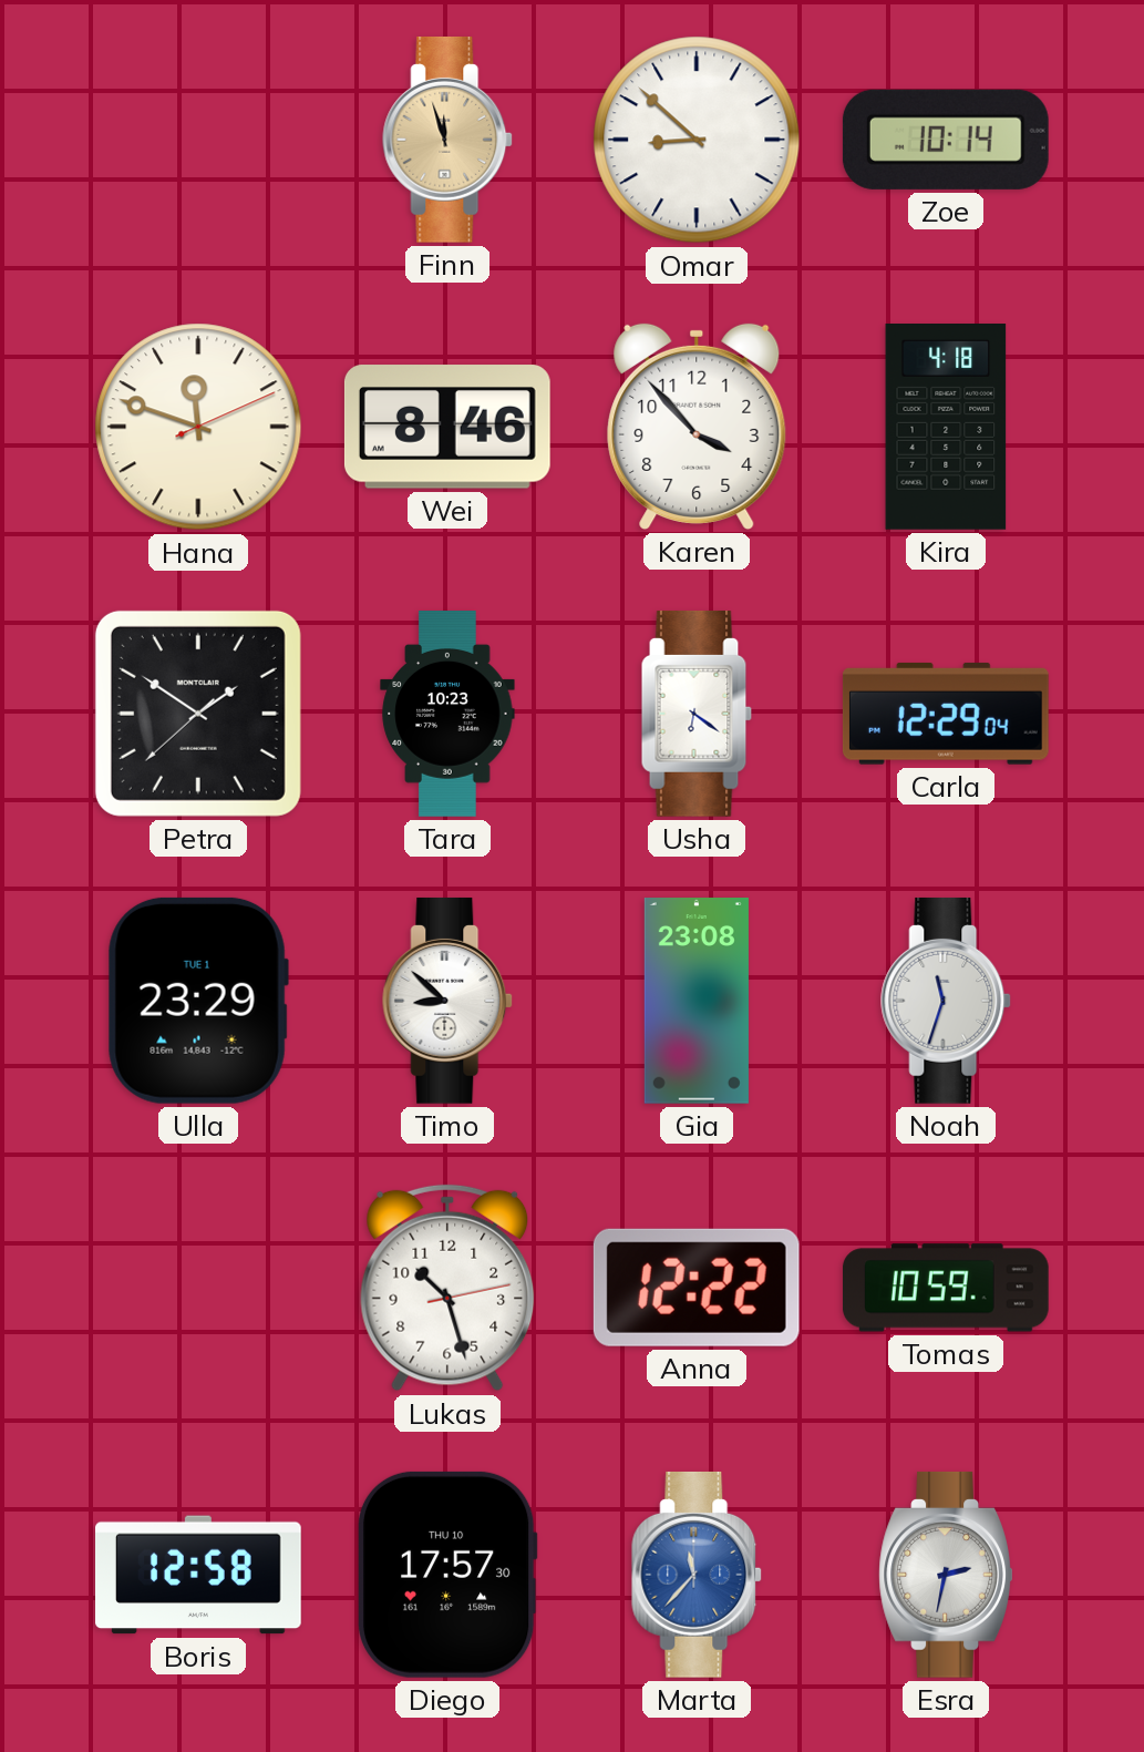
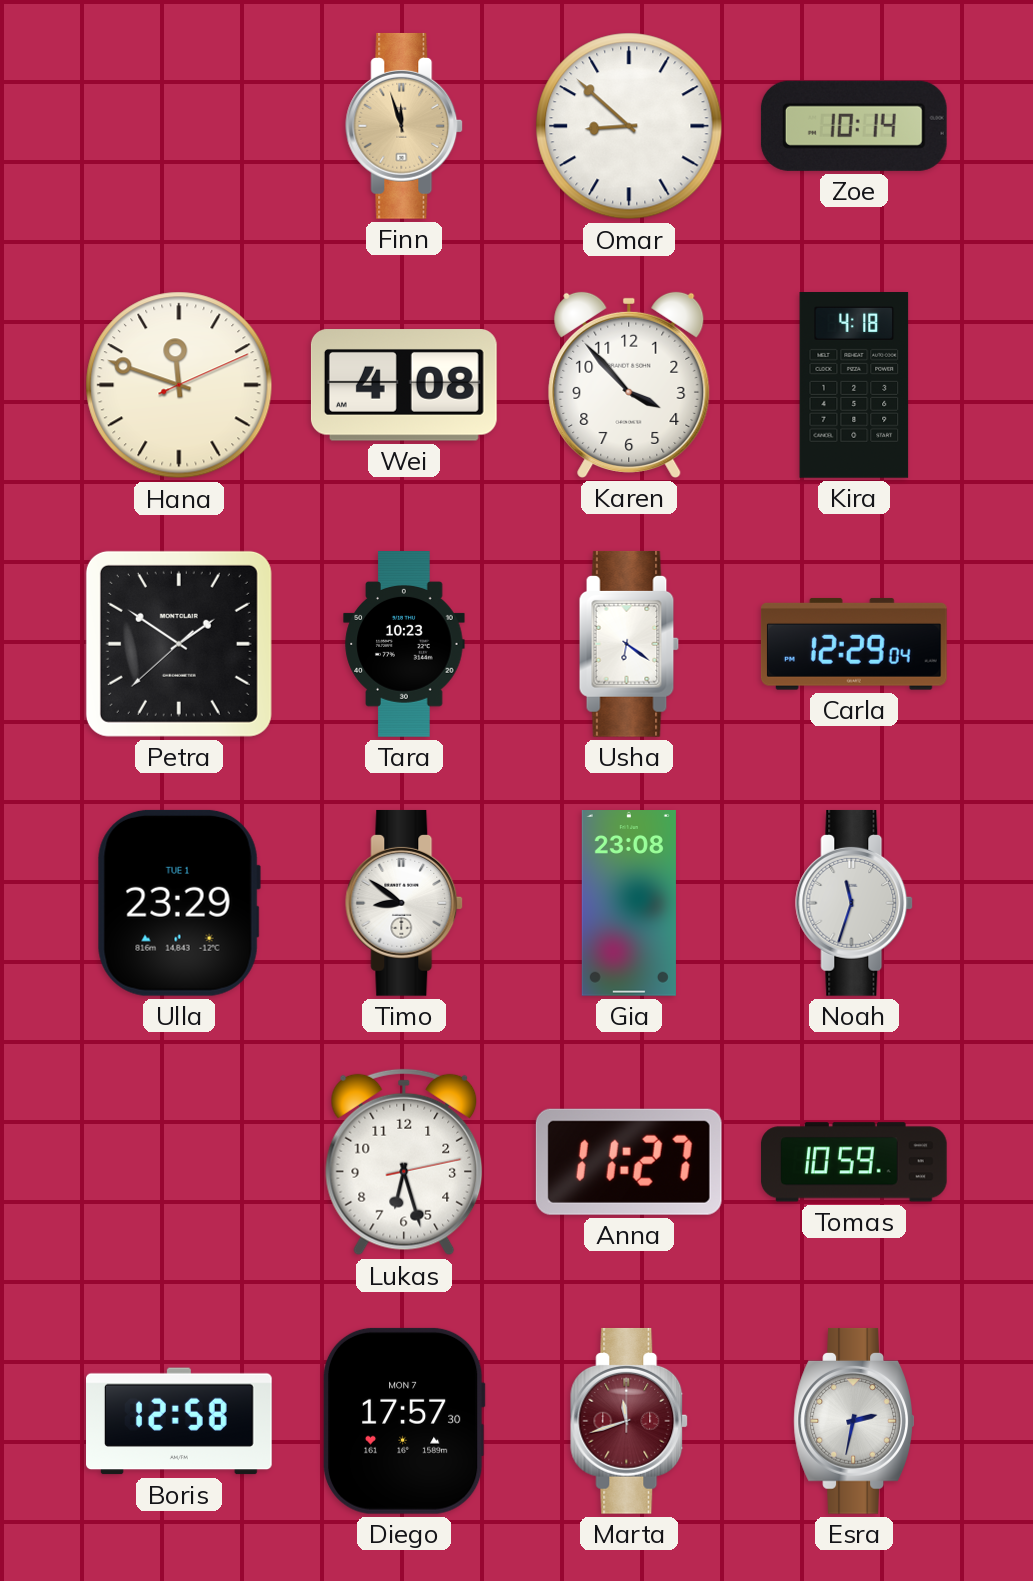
Wei: 8:46 -> 4:08 (404, 385)
Timo: 8:52 -> 8:51 (405, 903)
Lukas: 10:27 -> 6:27 (404, 1162)
Anna: 12:22 -> 11:27 (629, 1162)
Diego date: THU 10 -> MON 7 (404, 1421)
Marta: 11:37 -> 11:42 (630, 1421)
Marta dial: blue -> burgundy (630, 1421)
